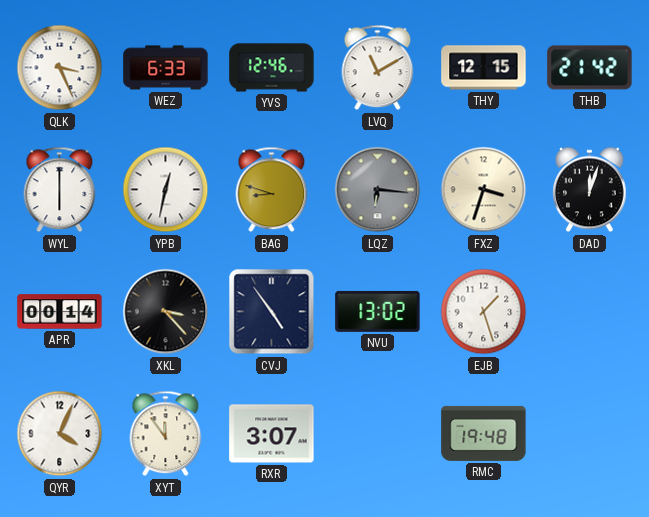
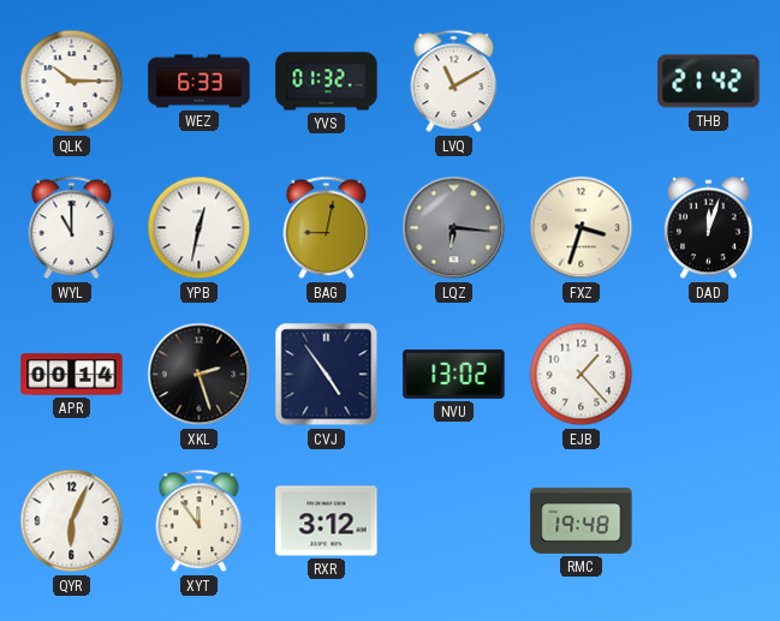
QLK: 3:26 -> 10:15 (72, 82)
YVS: 12:46 -> 01:32 (327, 82)
THY: 12:15 -> none (484, 68)
WYL: 6:00 -> 11:00 (72, 228)
BAG: 8:48 -> 9:02 (327, 228)
XKL: 3:23 -> 2:27 (200, 375)
EJB: 1:27 -> 1:23 (582, 375)
QYR: 4:04 -> 6:04 (72, 521)
RXR: 3:07 -> 3:12 (327, 521)
